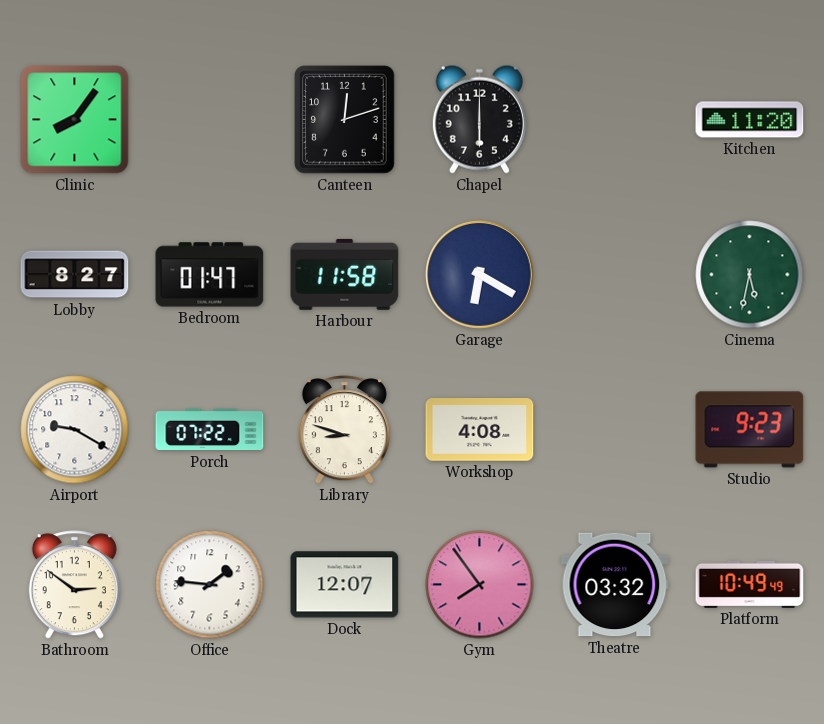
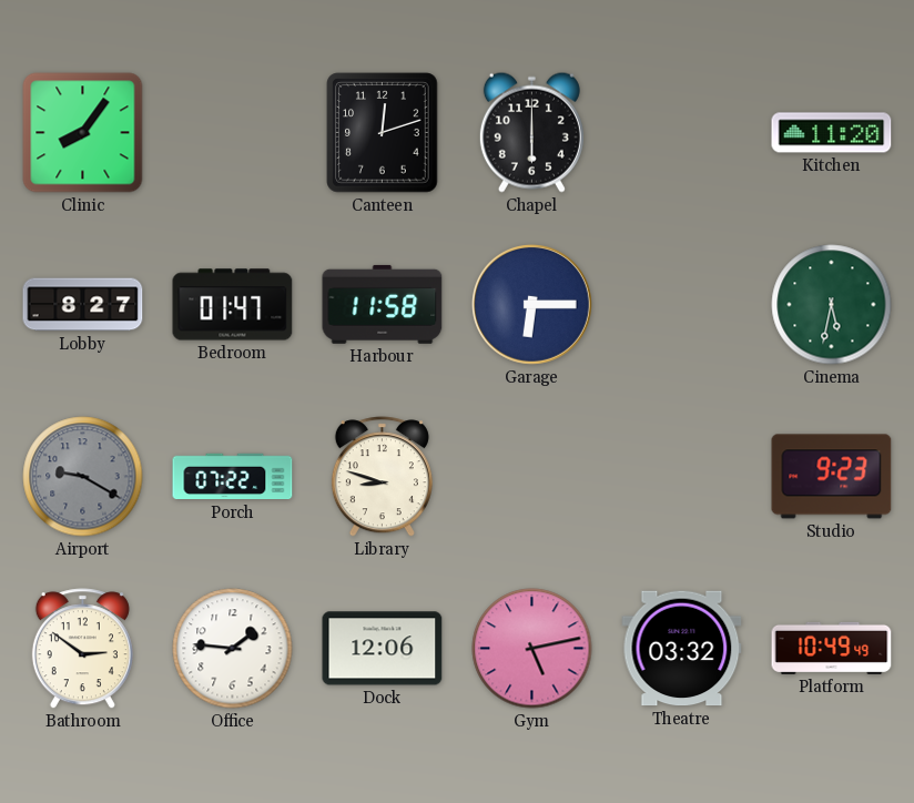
Garage: 6:20 -> 6:15 (531, 304)
Airport dial: white -> grey (83, 477)
Workshop: 4:08 -> none (480, 430)
Dock: 12:07 -> 12:06 (383, 649)
Gym: 7:54 -> 5:13 (532, 649)
